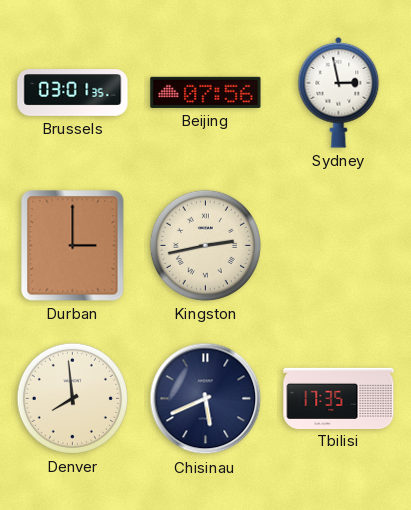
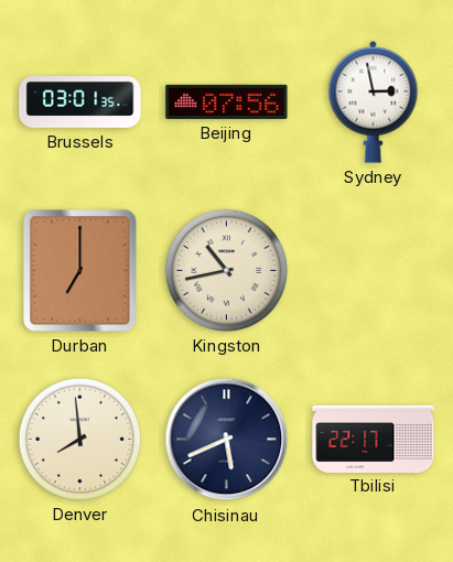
Durban: 3:00 -> 7:00 (80, 271)
Kingston: 2:43 -> 10:43 (226, 270)
Tbilisi: 17:35 -> 22:17 (374, 439)
